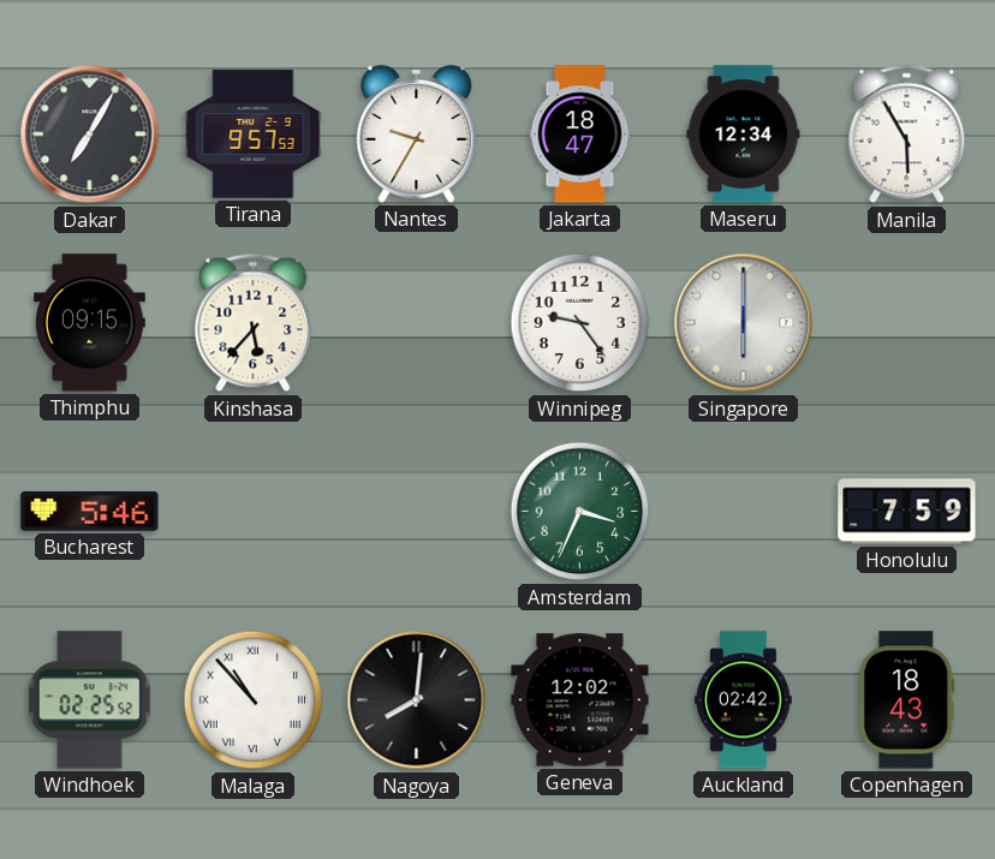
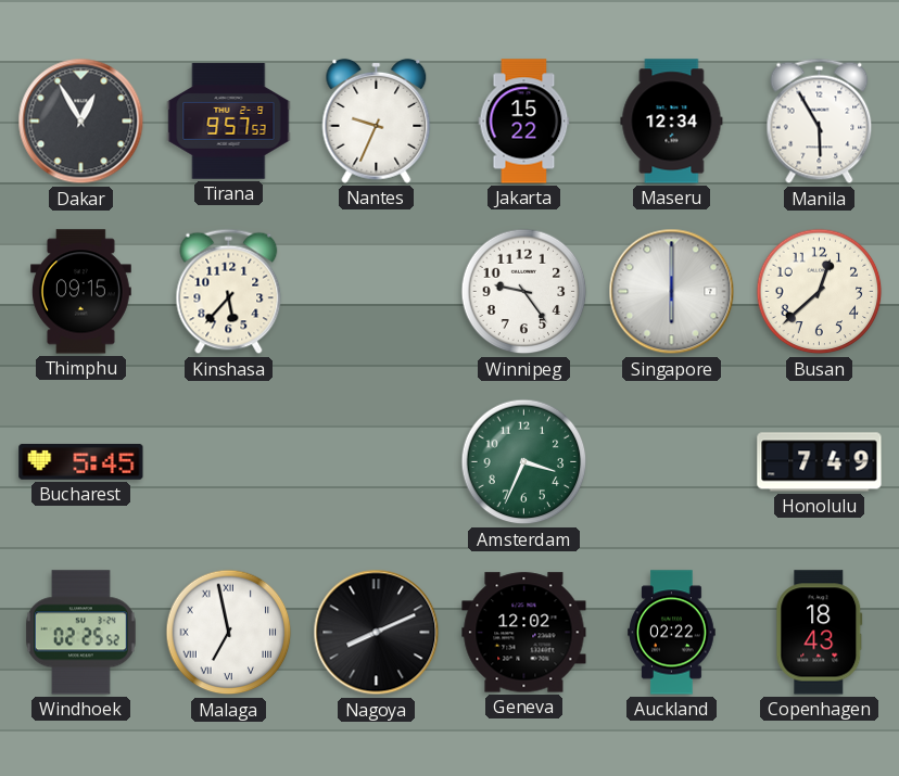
Dakar: 7:05 -> 12:55 (81, 122)
Nantes: 9:35 -> 9:34 (377, 120)
Jakarta: 18:47 -> 15:22 (524, 122)
Busan: none -> 12:38 (820, 292)
Bucharest: 5:46 -> 5:45 (81, 461)
Honolulu: 7:59 -> 7:49 (820, 462)
Malaga: 10:53 -> 6:58 (229, 633)
Nagoya: 8:01 -> 8:11 (377, 633)
Auckland: 02:42 -> 02:22 (672, 633)
